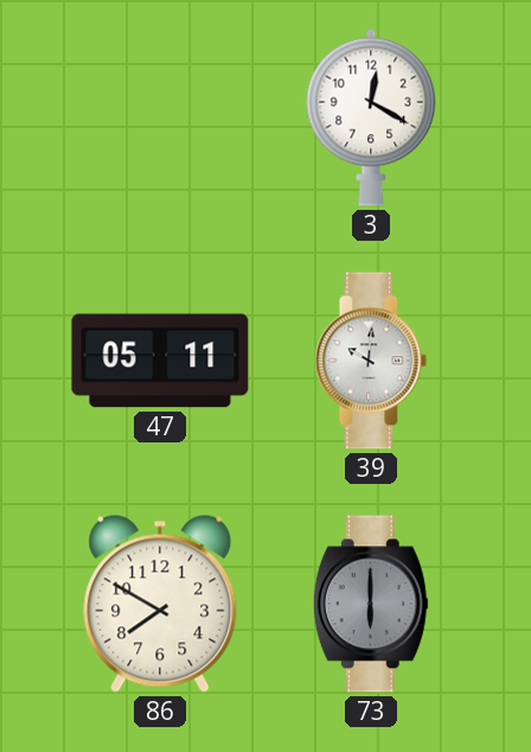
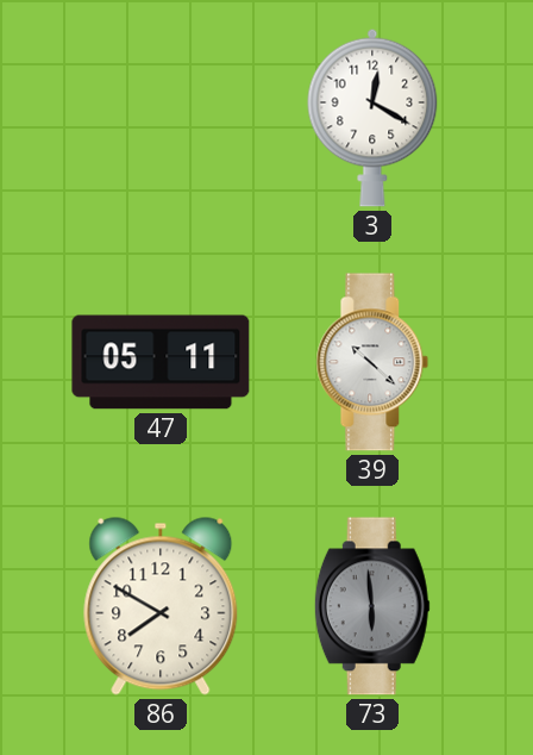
39: 10:01 -> 10:22 (372, 362)
73: 6:00 -> 5:59 (372, 606)
